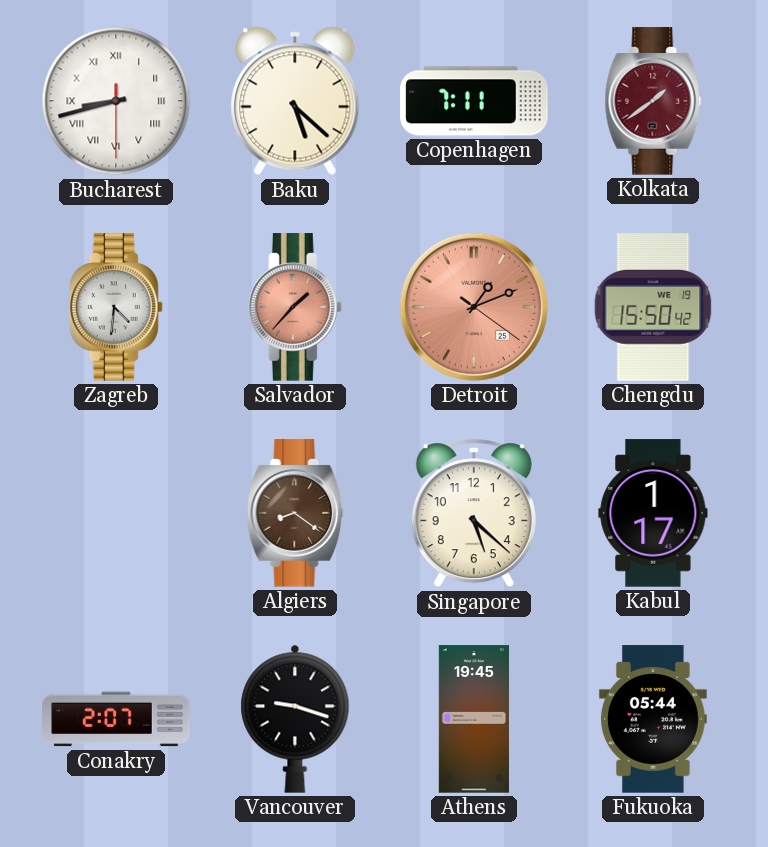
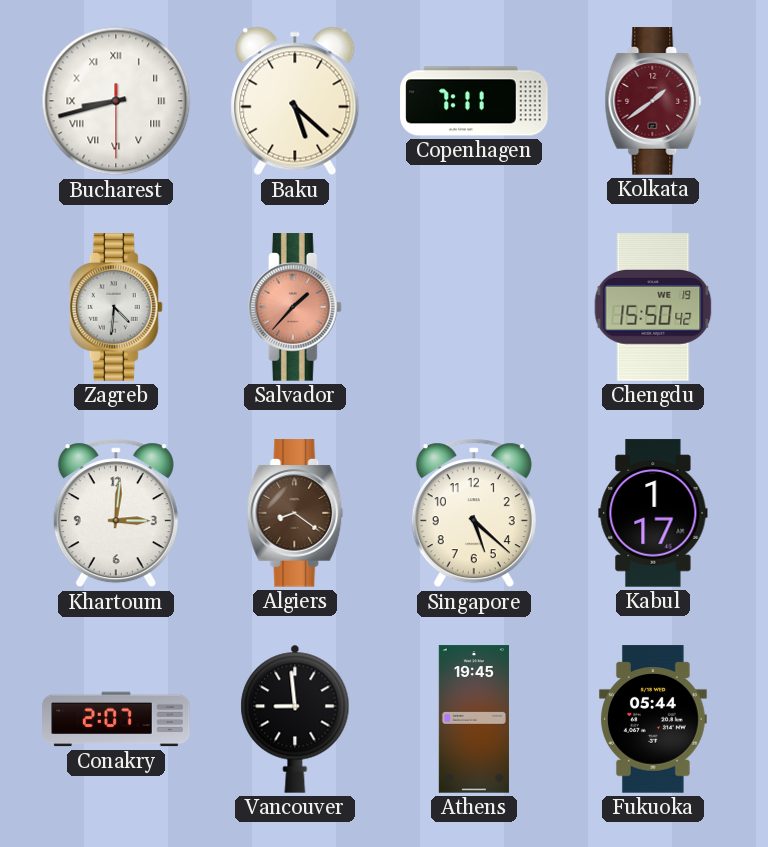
Detroit: 1:11 -> none (474, 307)
Khartoum: none -> 3:01 (116, 513)
Vancouver: 9:18 -> 8:59 (295, 719)
